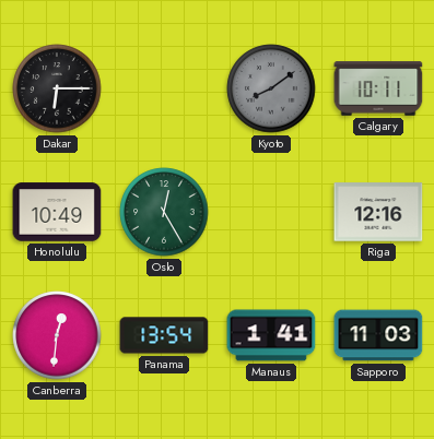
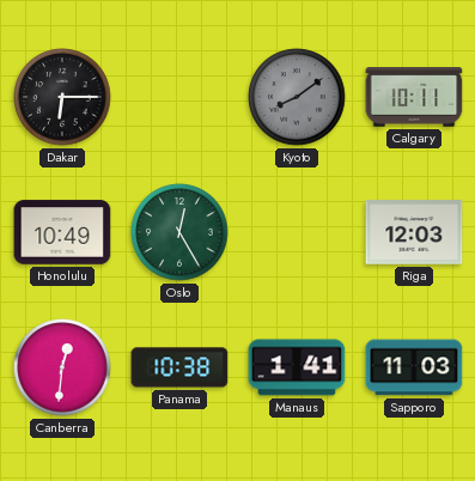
Riga: 12:16 -> 12:03 (414, 232)
Panama: 13:54 -> 10:38 (179, 367)
